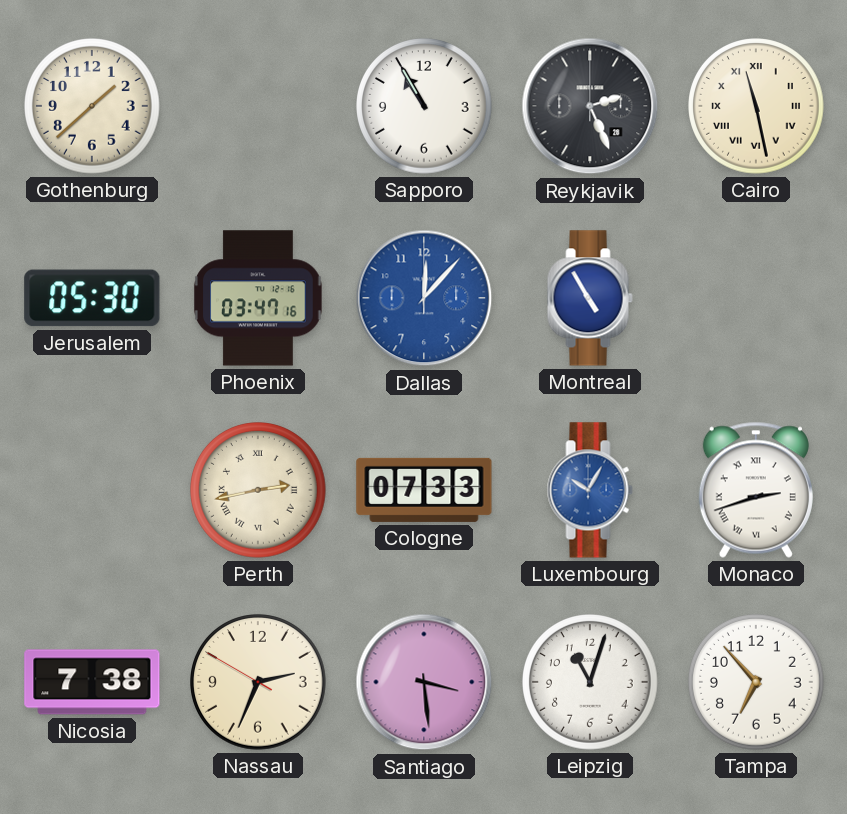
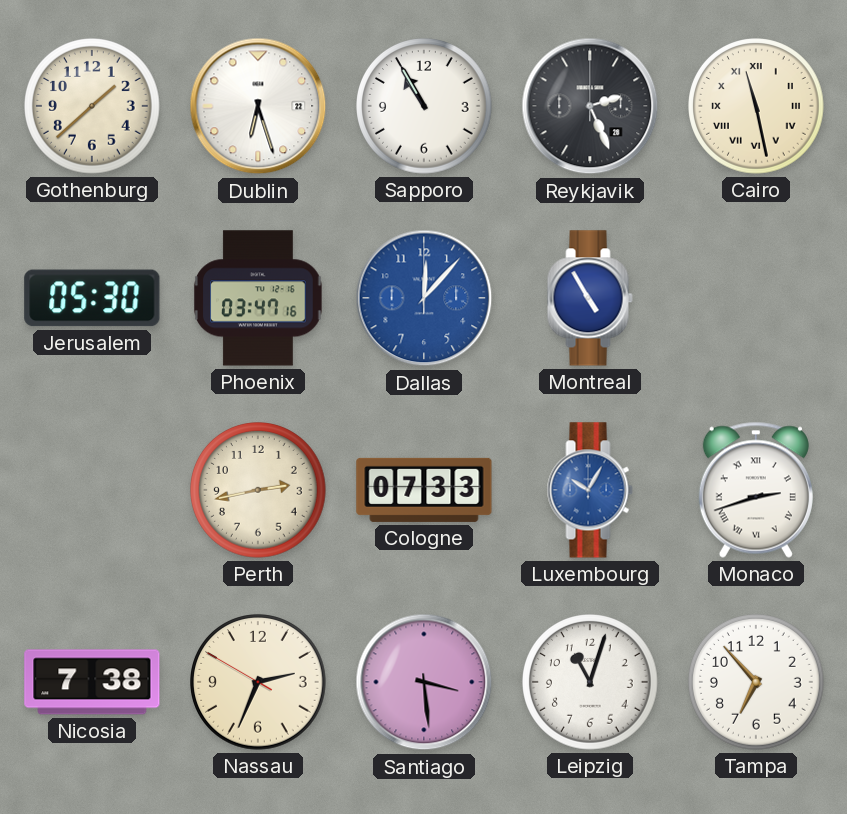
Dublin: none -> 6:27 (258, 106)
Perth numerals: Roman -> Arabic (258, 490)
